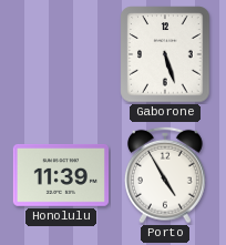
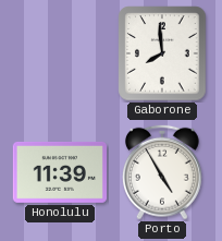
Gaborone: 5:27 -> 7:59 (162, 53)
